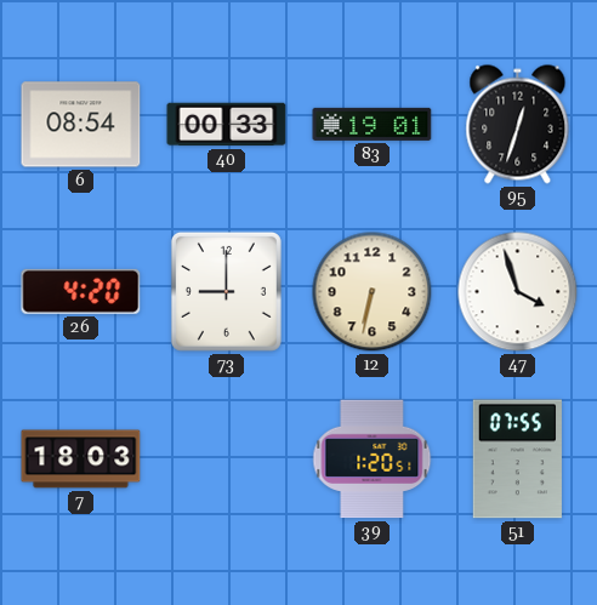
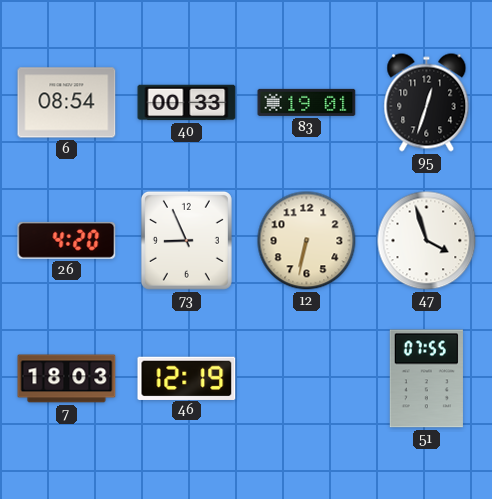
73: 9:00 -> 8:56 (186, 240)
46: none -> 12:19 (187, 378)
39: 1:20 -> none (373, 460)
